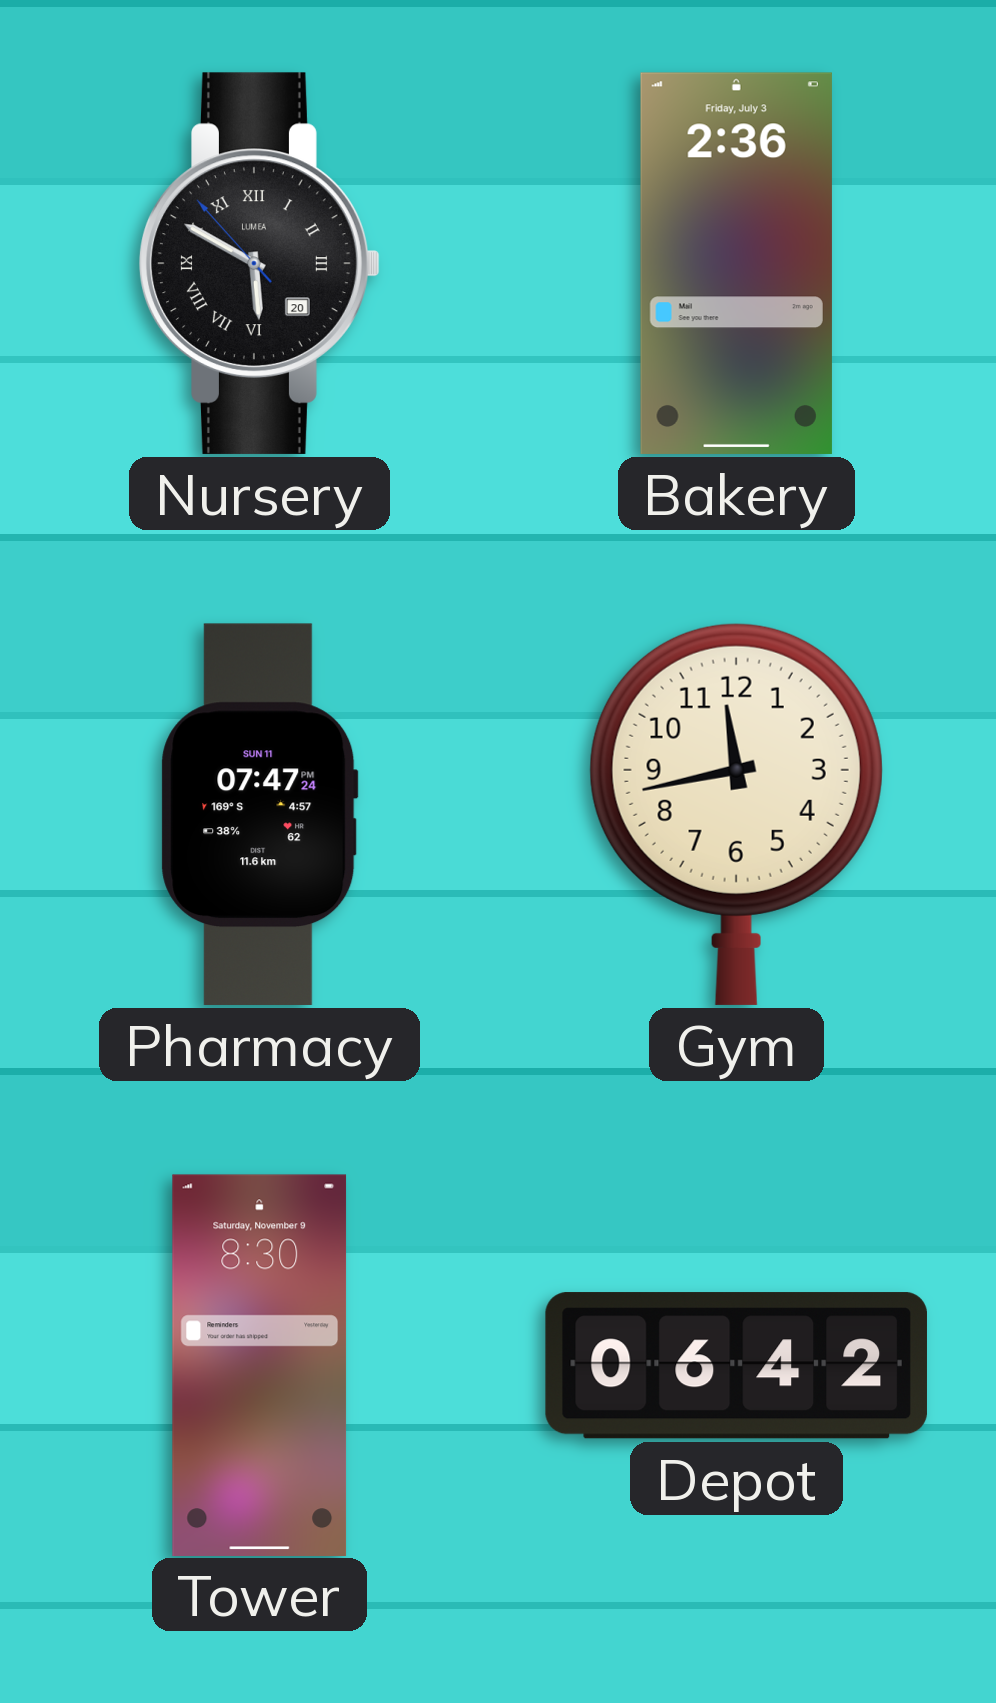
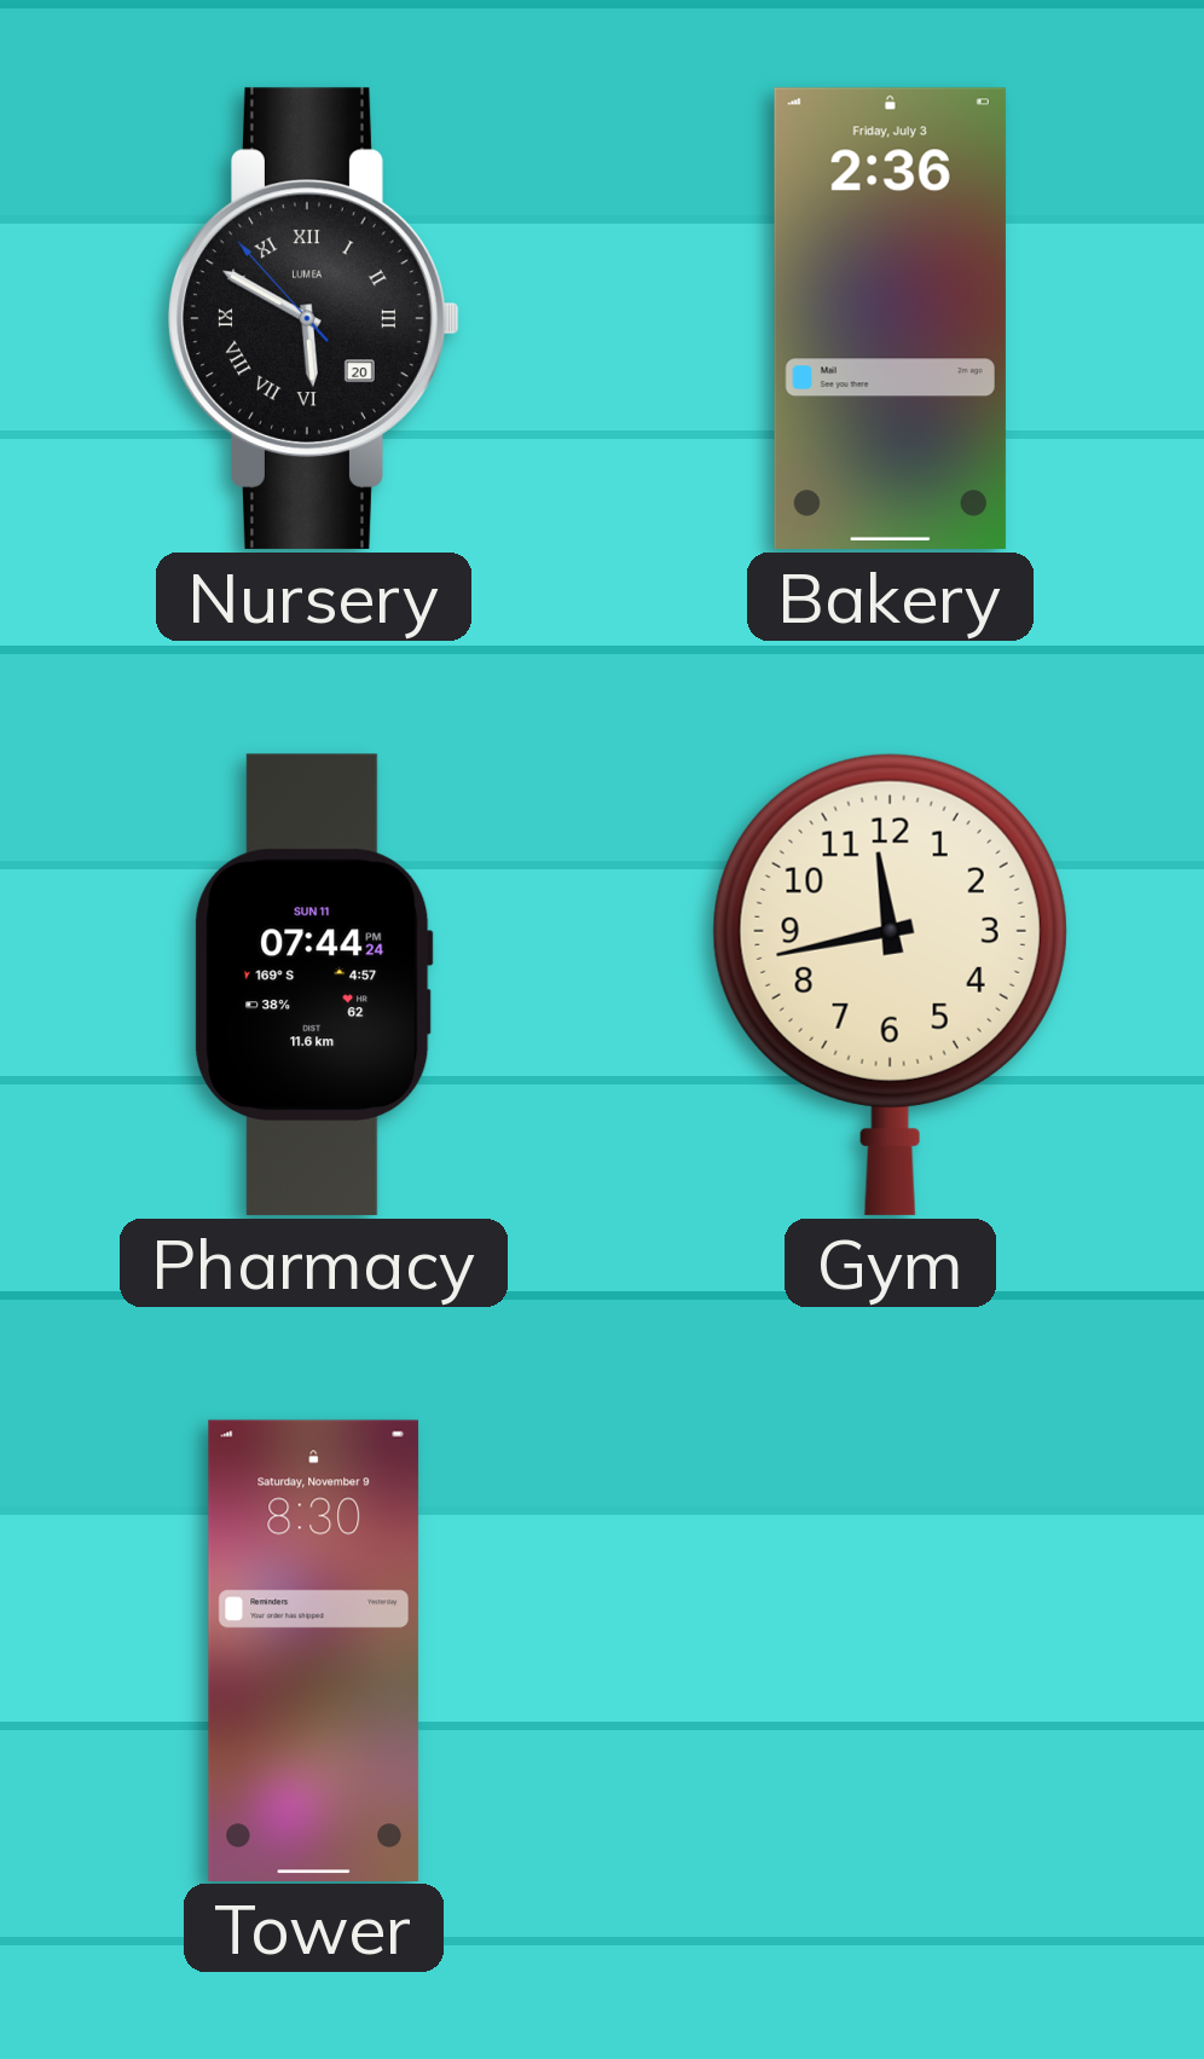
Pharmacy: 07:47 -> 07:44 (314, 984)
Depot: 06:42 -> none (736, 1366)
